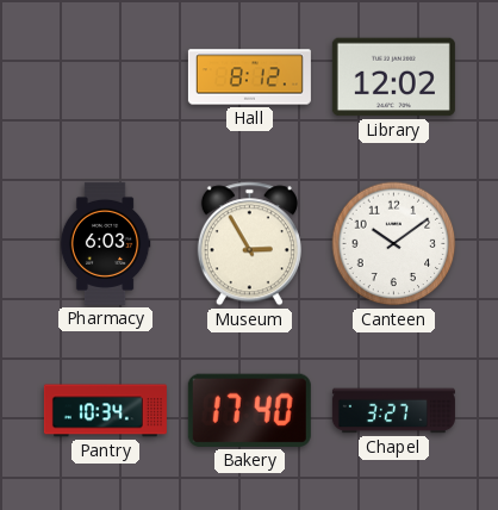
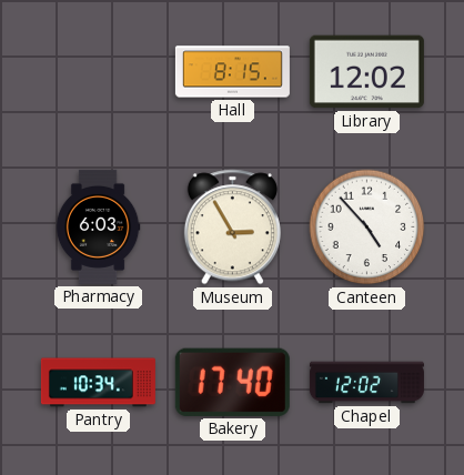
Hall: 8:12 -> 8:15 (232, 72)
Canteen: 10:09 -> 4:53 (367, 228)
Chapel: 3:27 -> 12:02 (366, 383)
